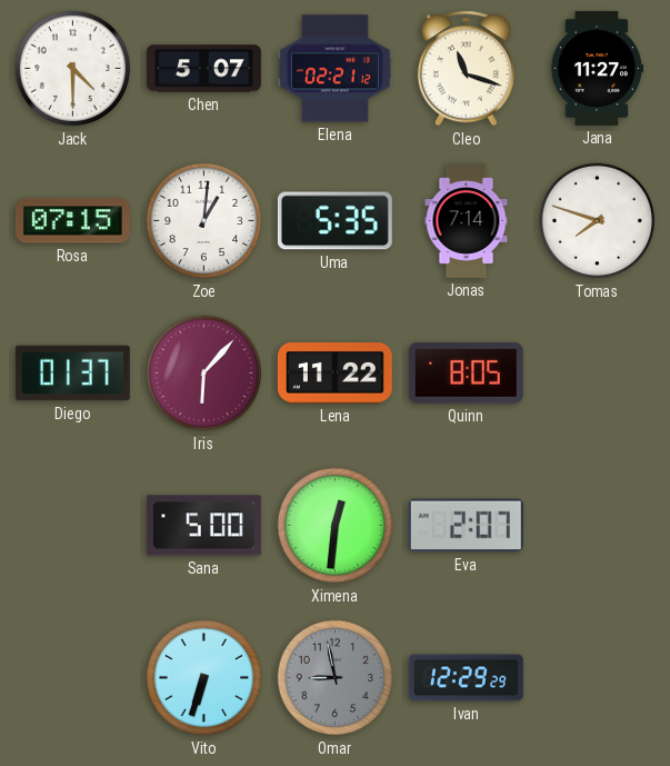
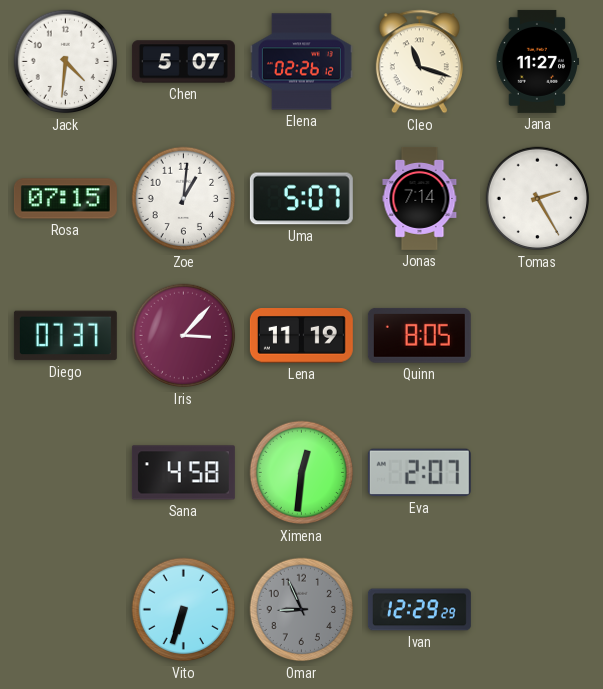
Jack: 4:30 -> 4:31 (66, 62)
Elena: 02:21 -> 02:26 (301, 62)
Uma: 5:35 -> 5:07 (301, 199)
Tomas: 7:48 -> 2:25 (538, 199)
Diego: 01:37 -> 07:37 (65, 336)
Iris: 6:07 -> 3:07 (184, 336)
Lena: 11:22 -> 11:19 (301, 336)
Sana: 5:00 -> 4:58 (183, 473)
Omar: 8:58 -> 8:56 (302, 610)
